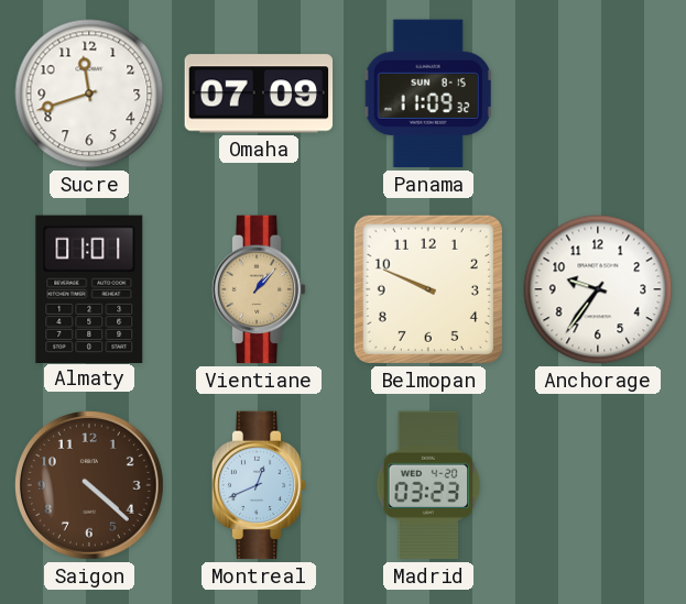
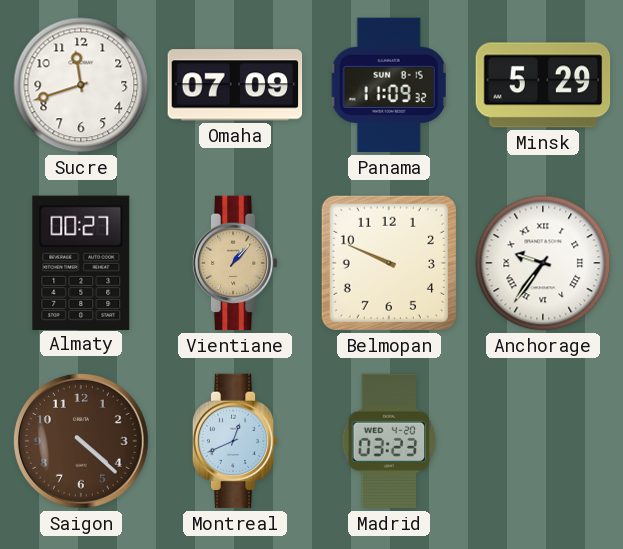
Minsk: none -> 5:29 (543, 85)
Almaty: 01:01 -> 00:27 (81, 262)
Anchorage numerals: Arabic -> Roman (543, 263)
